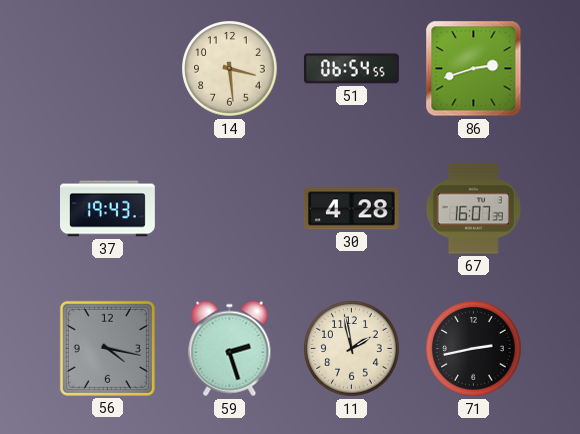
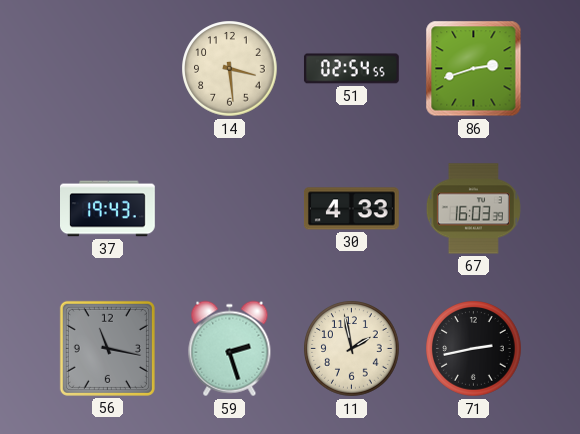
51: 06:54 -> 02:54 (351, 69)
30: 4:28 -> 4:33 (351, 209)
67: 16:07 -> 16:03 (473, 209)
56: 4:17 -> 11:17 (107, 348)
